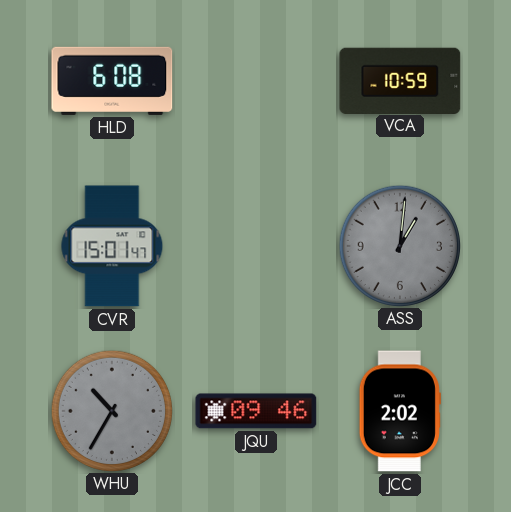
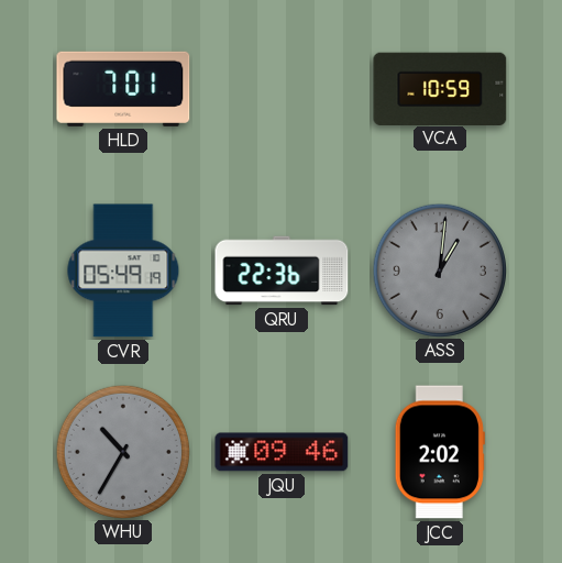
HLD: 6:08 -> 7:01 (123, 89)
CVR: 15:01 -> 05:49 (123, 271)
QRU: none -> 22:36 (282, 271)
